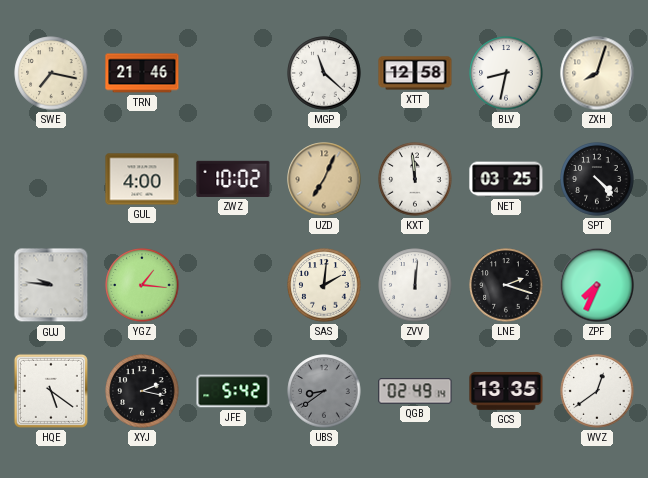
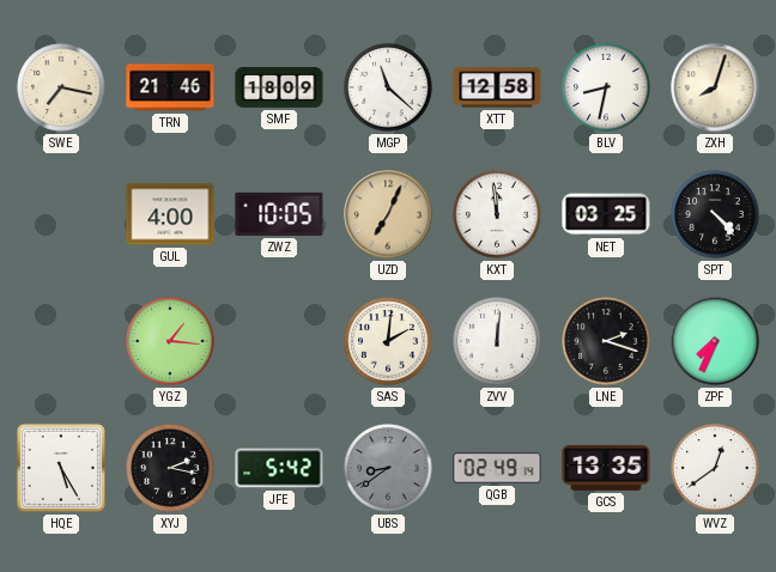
SMF: none -> 18:09 (279, 89)
ZWZ: 10:02 -> 10:05 (279, 214)
GUJ: 9:46 -> none (51, 285)
HQE: 5:21 -> 5:25 (61, 468)
